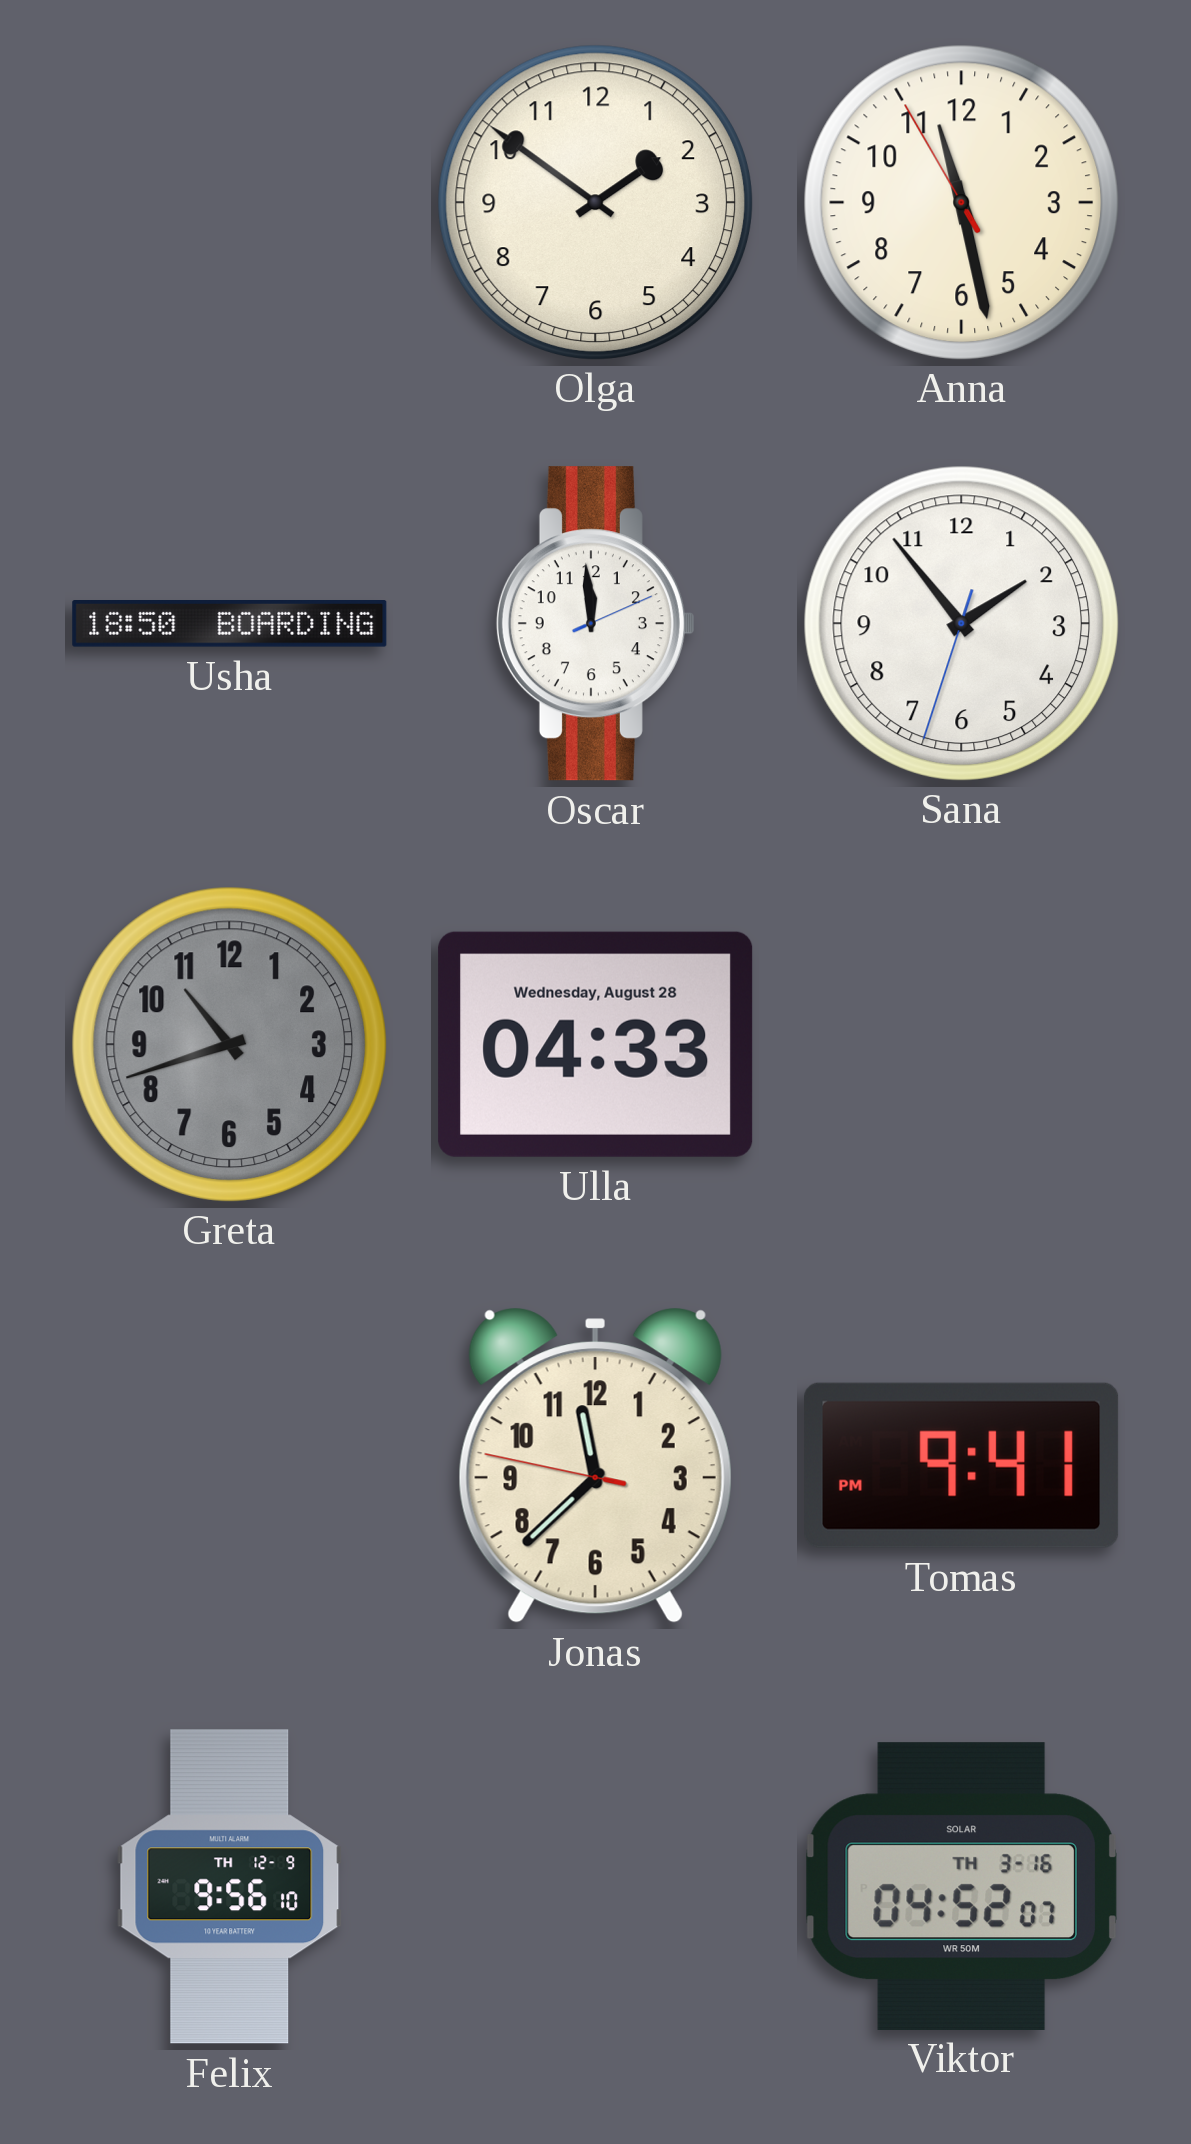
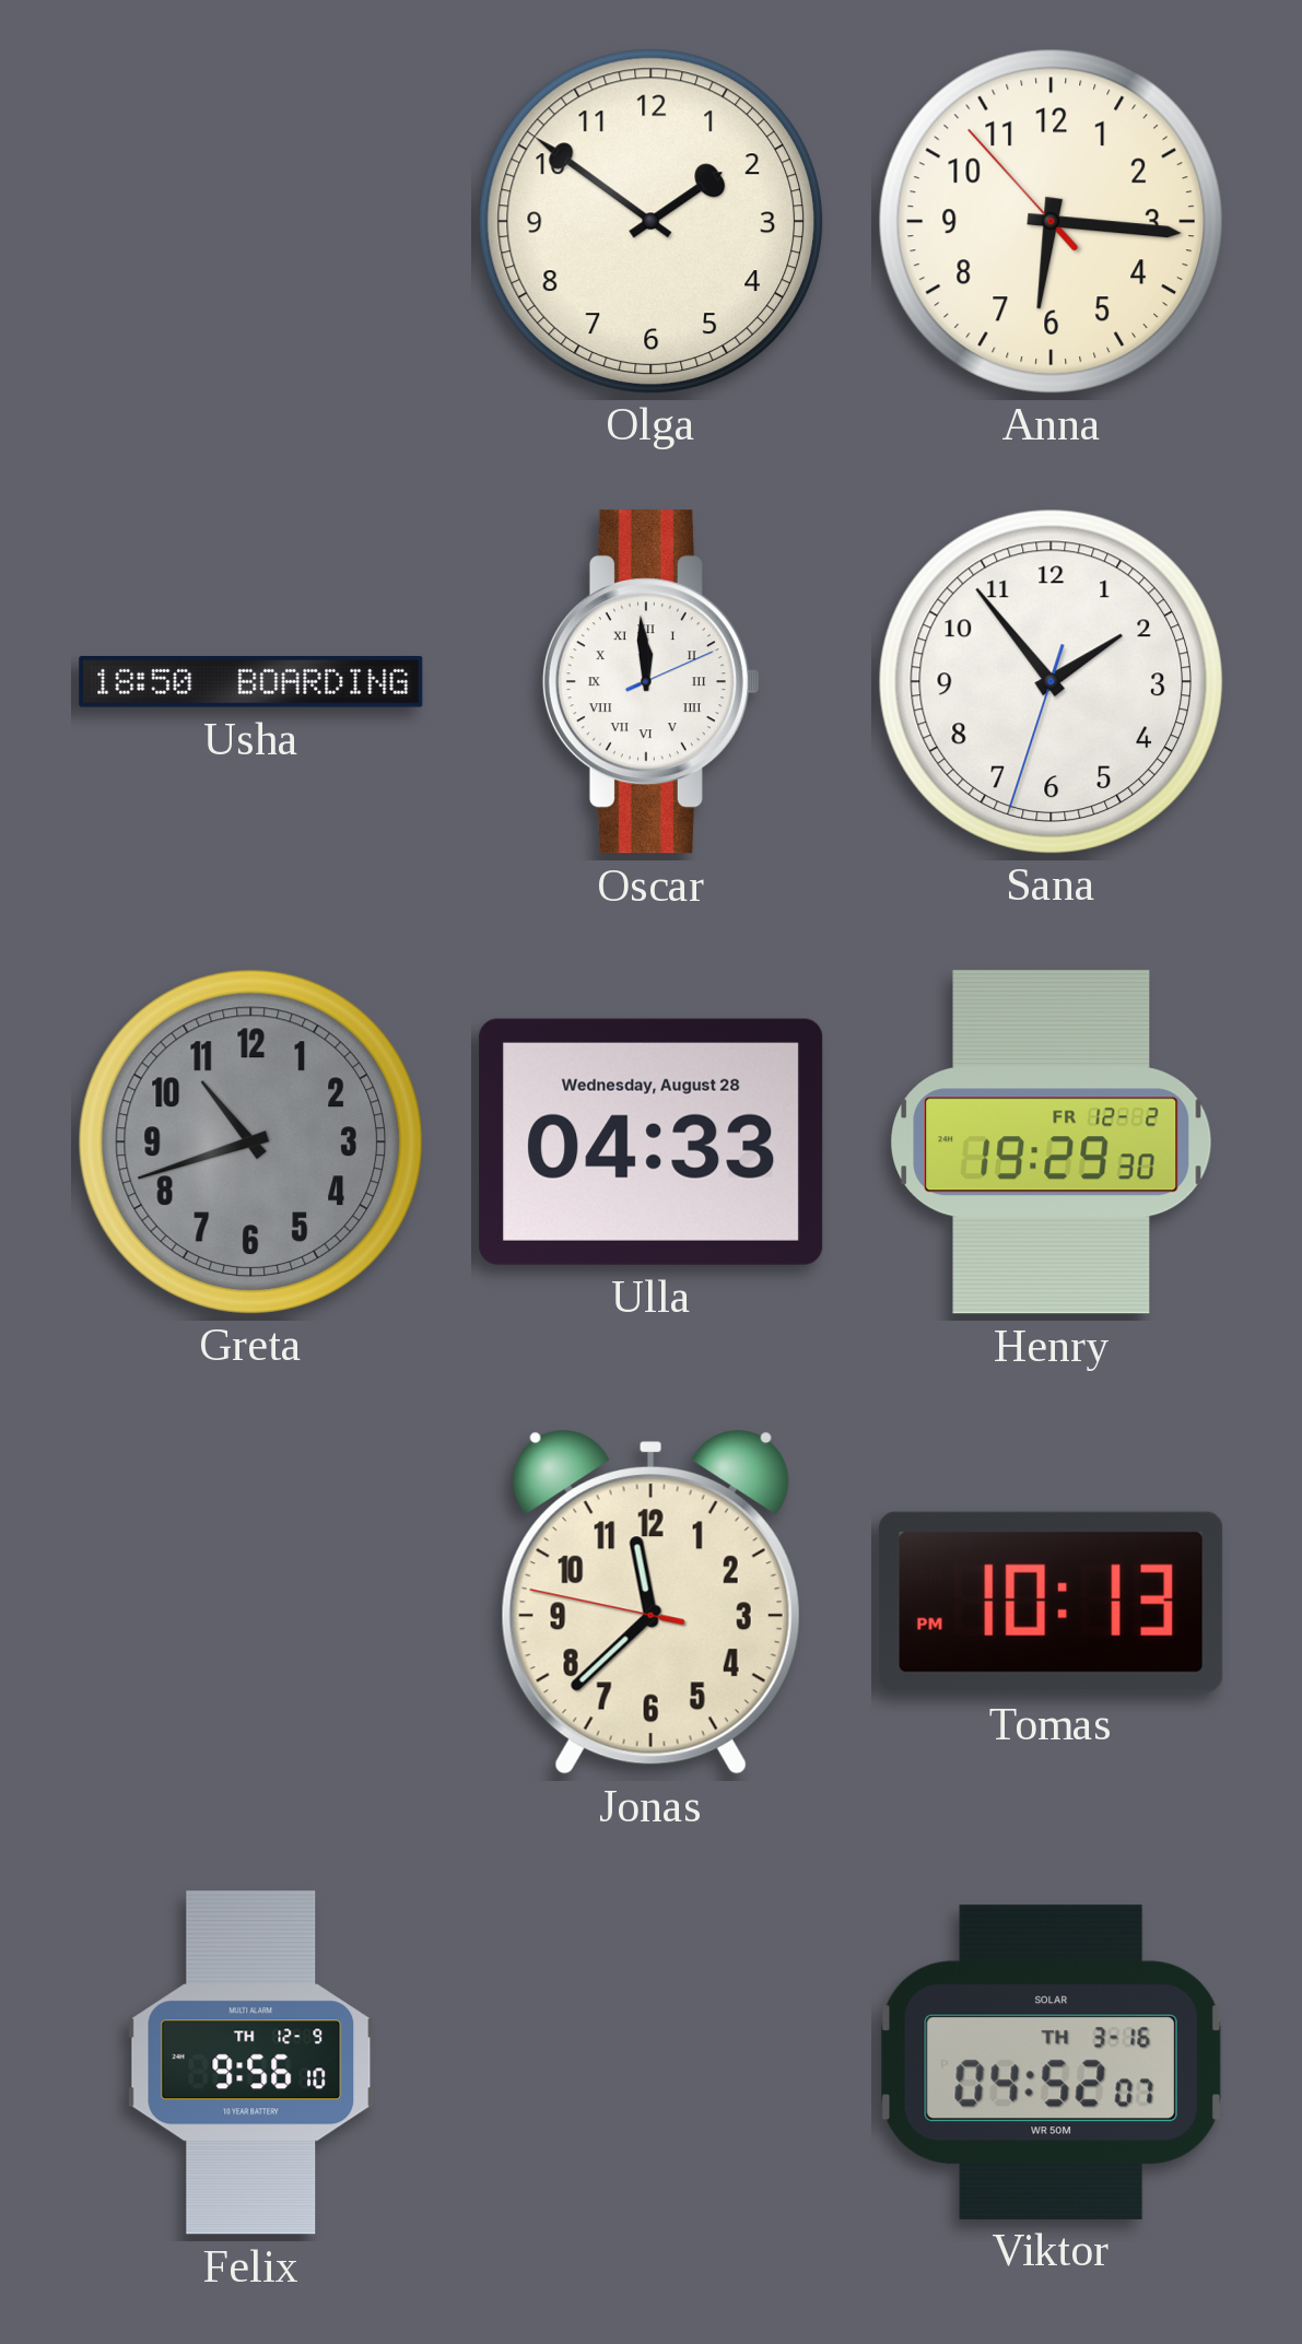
Anna: 11:27 -> 6:15 (1051, 221)
Oscar numerals: Arabic -> Roman (650, 682)
Henry: none -> 19:29 (1052, 1142)
Tomas: 9:41 -> 10:13 (1052, 1602)
